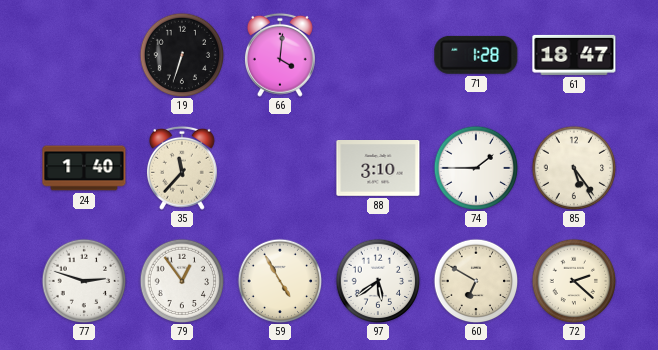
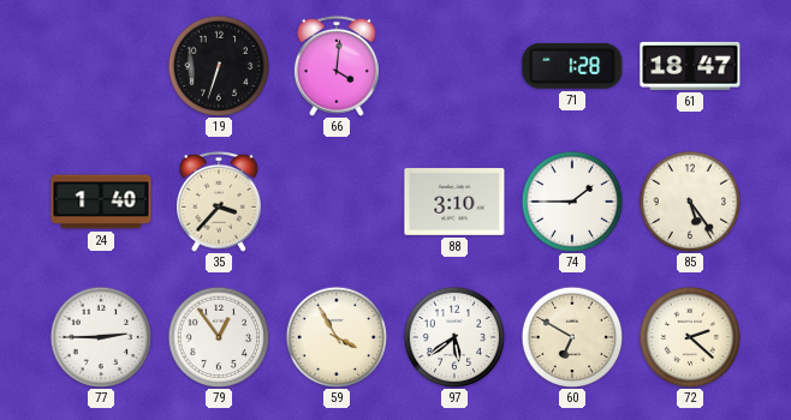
35: 11:37 -> 3:37 (219, 202)
77: 2:48 -> 2:45 (101, 337)
59: 4:55 -> 3:55 (337, 337)
